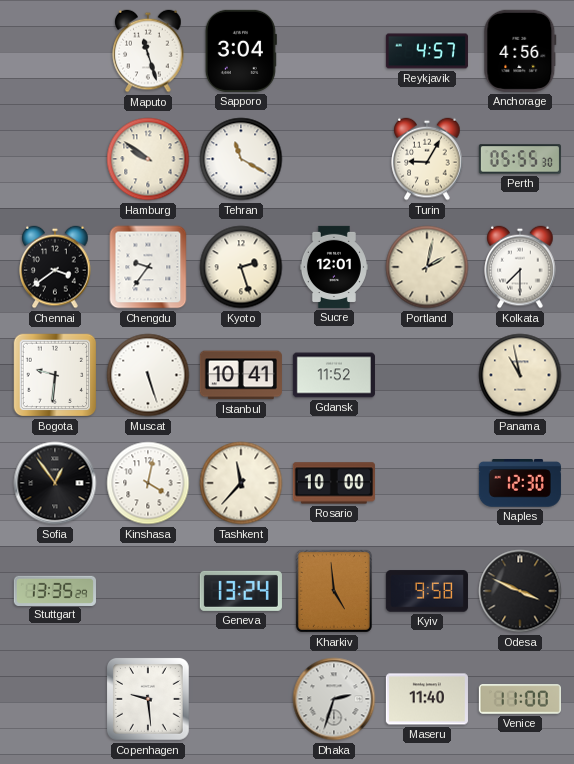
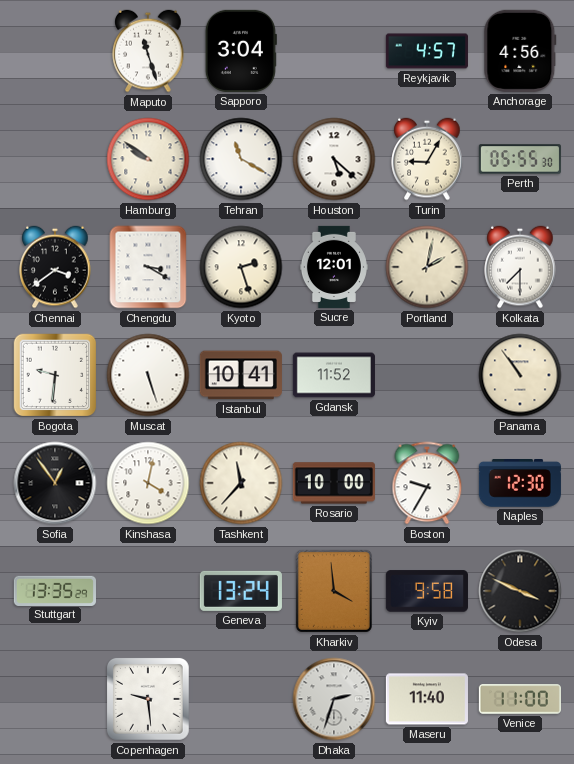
Houston: none -> 5:22 (334, 159)
Chengdu: 9:36 -> 3:20 (148, 267)
Panama: 10:58 -> 10:54 (520, 375)
Boston: none -> 9:35 (427, 483)
Kharkiv: 4:59 -> 3:59 (334, 591)
